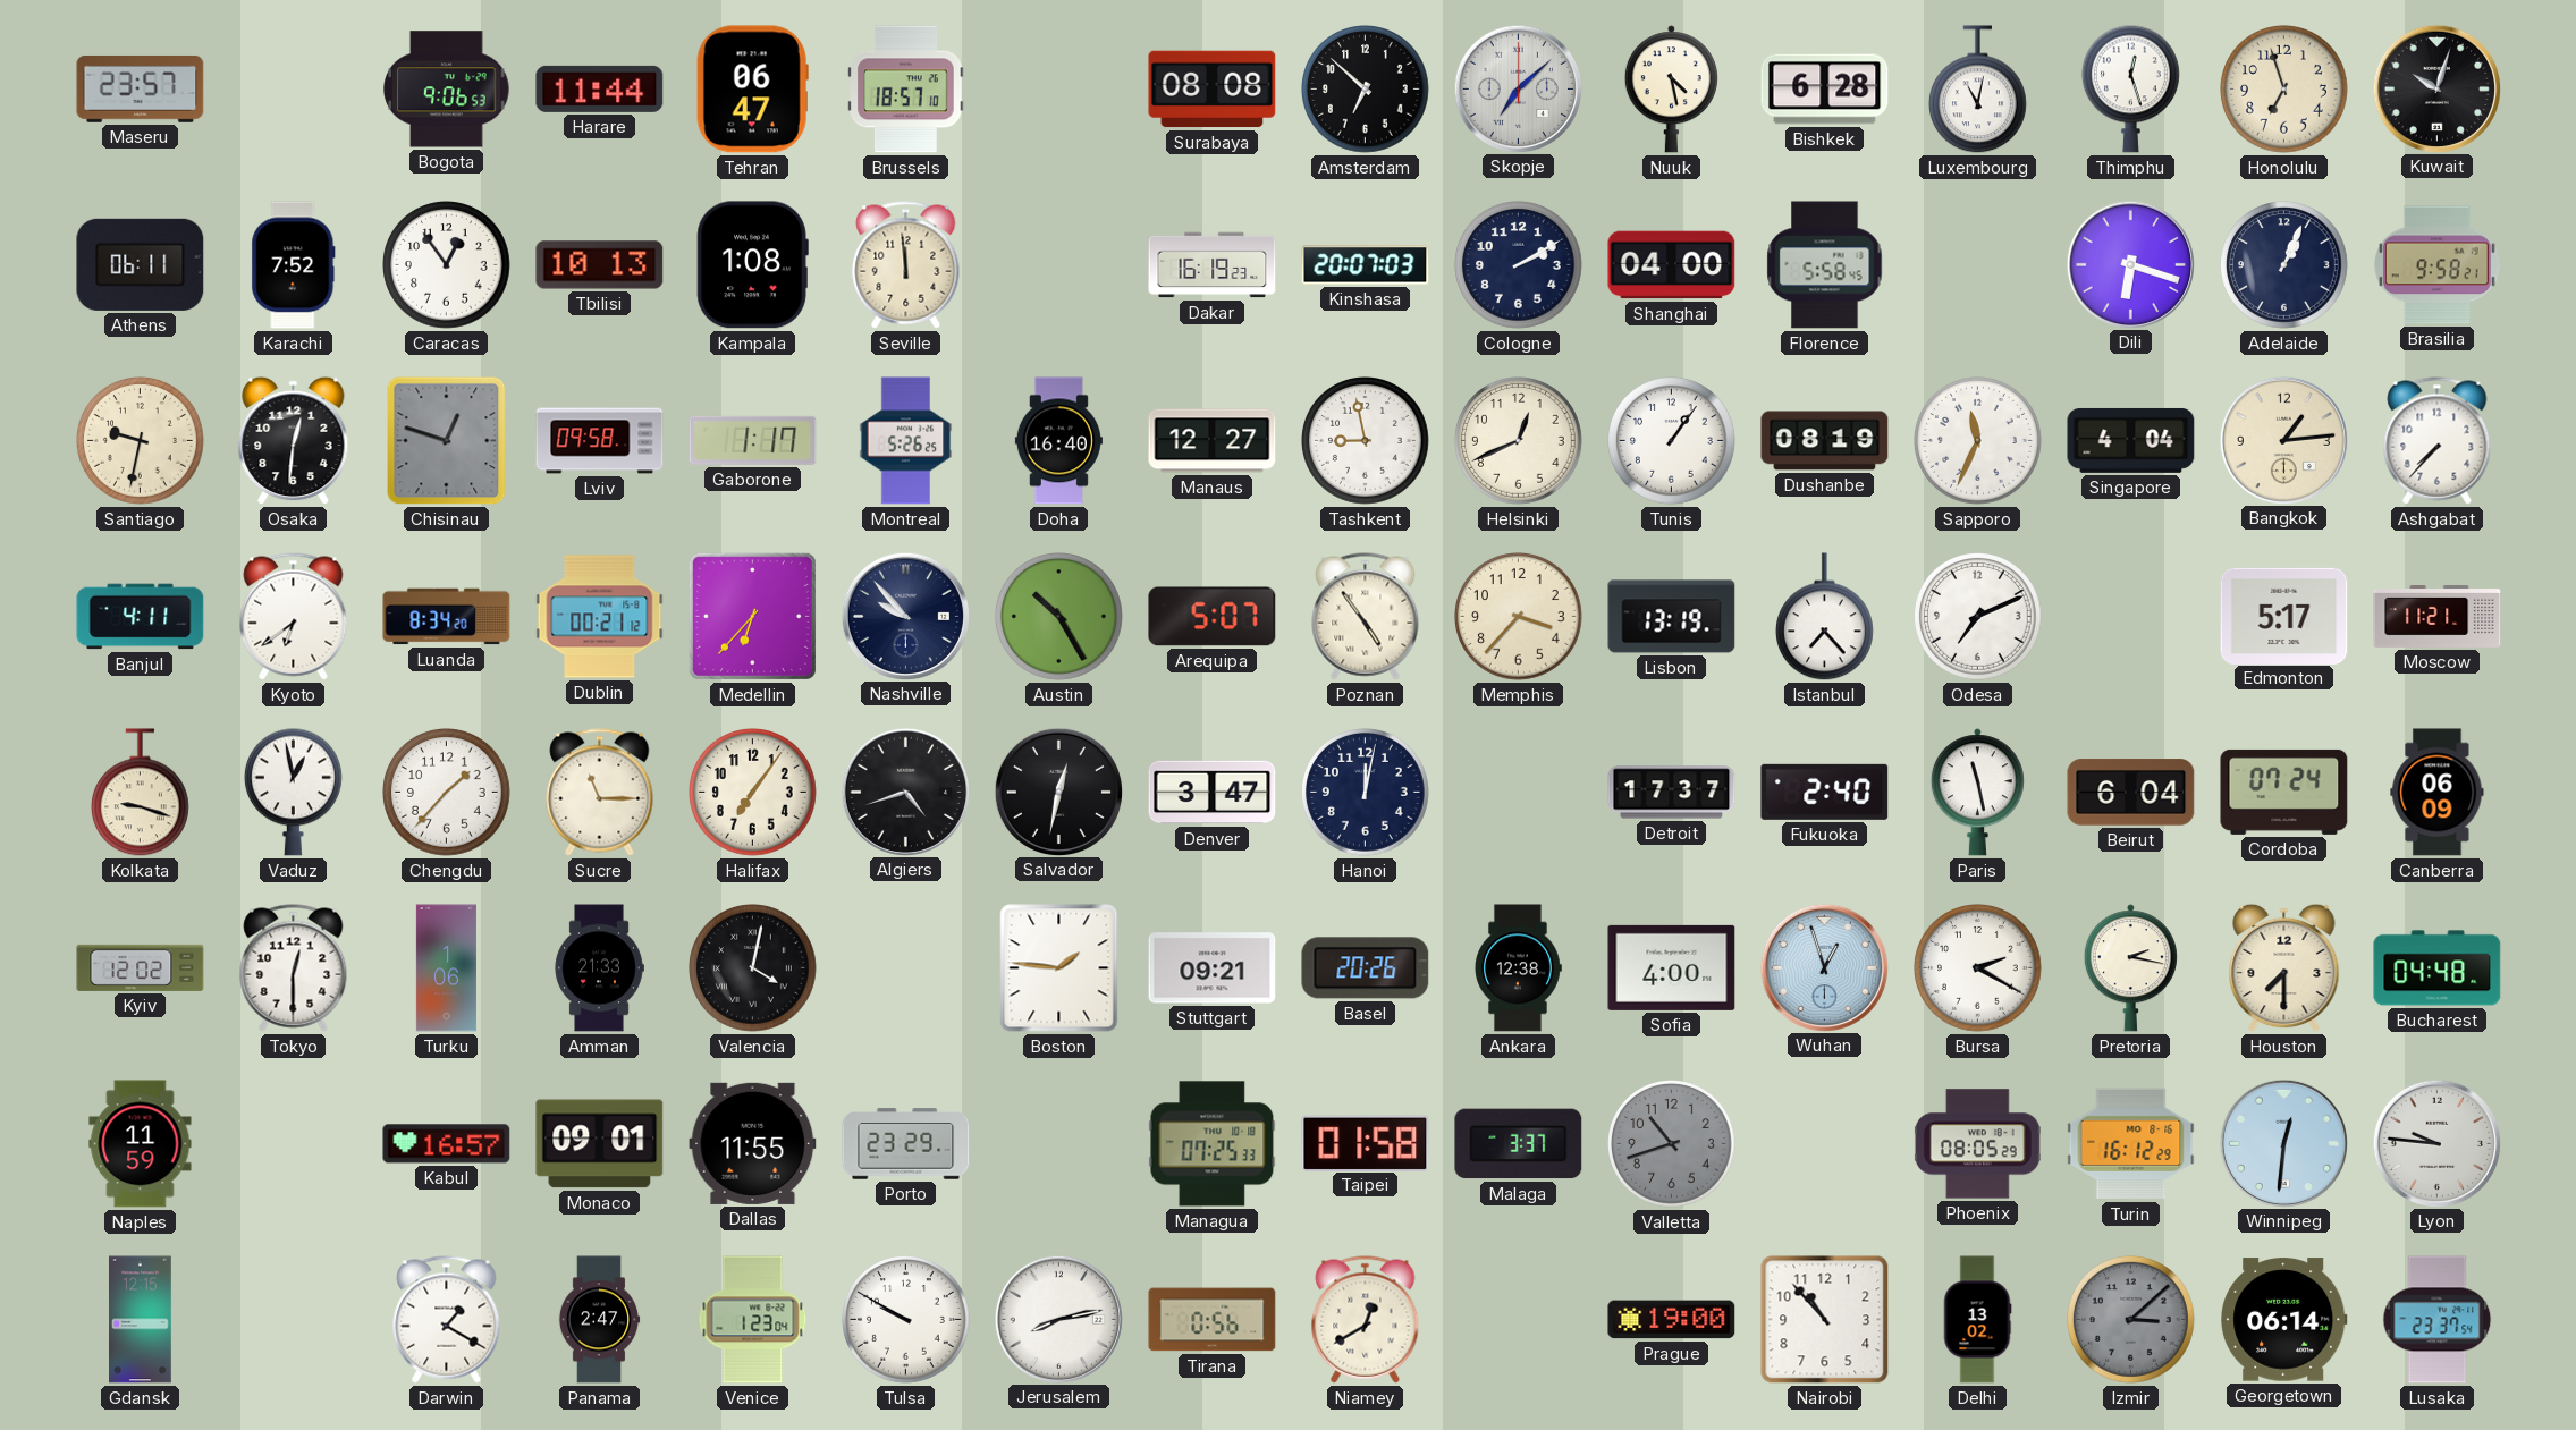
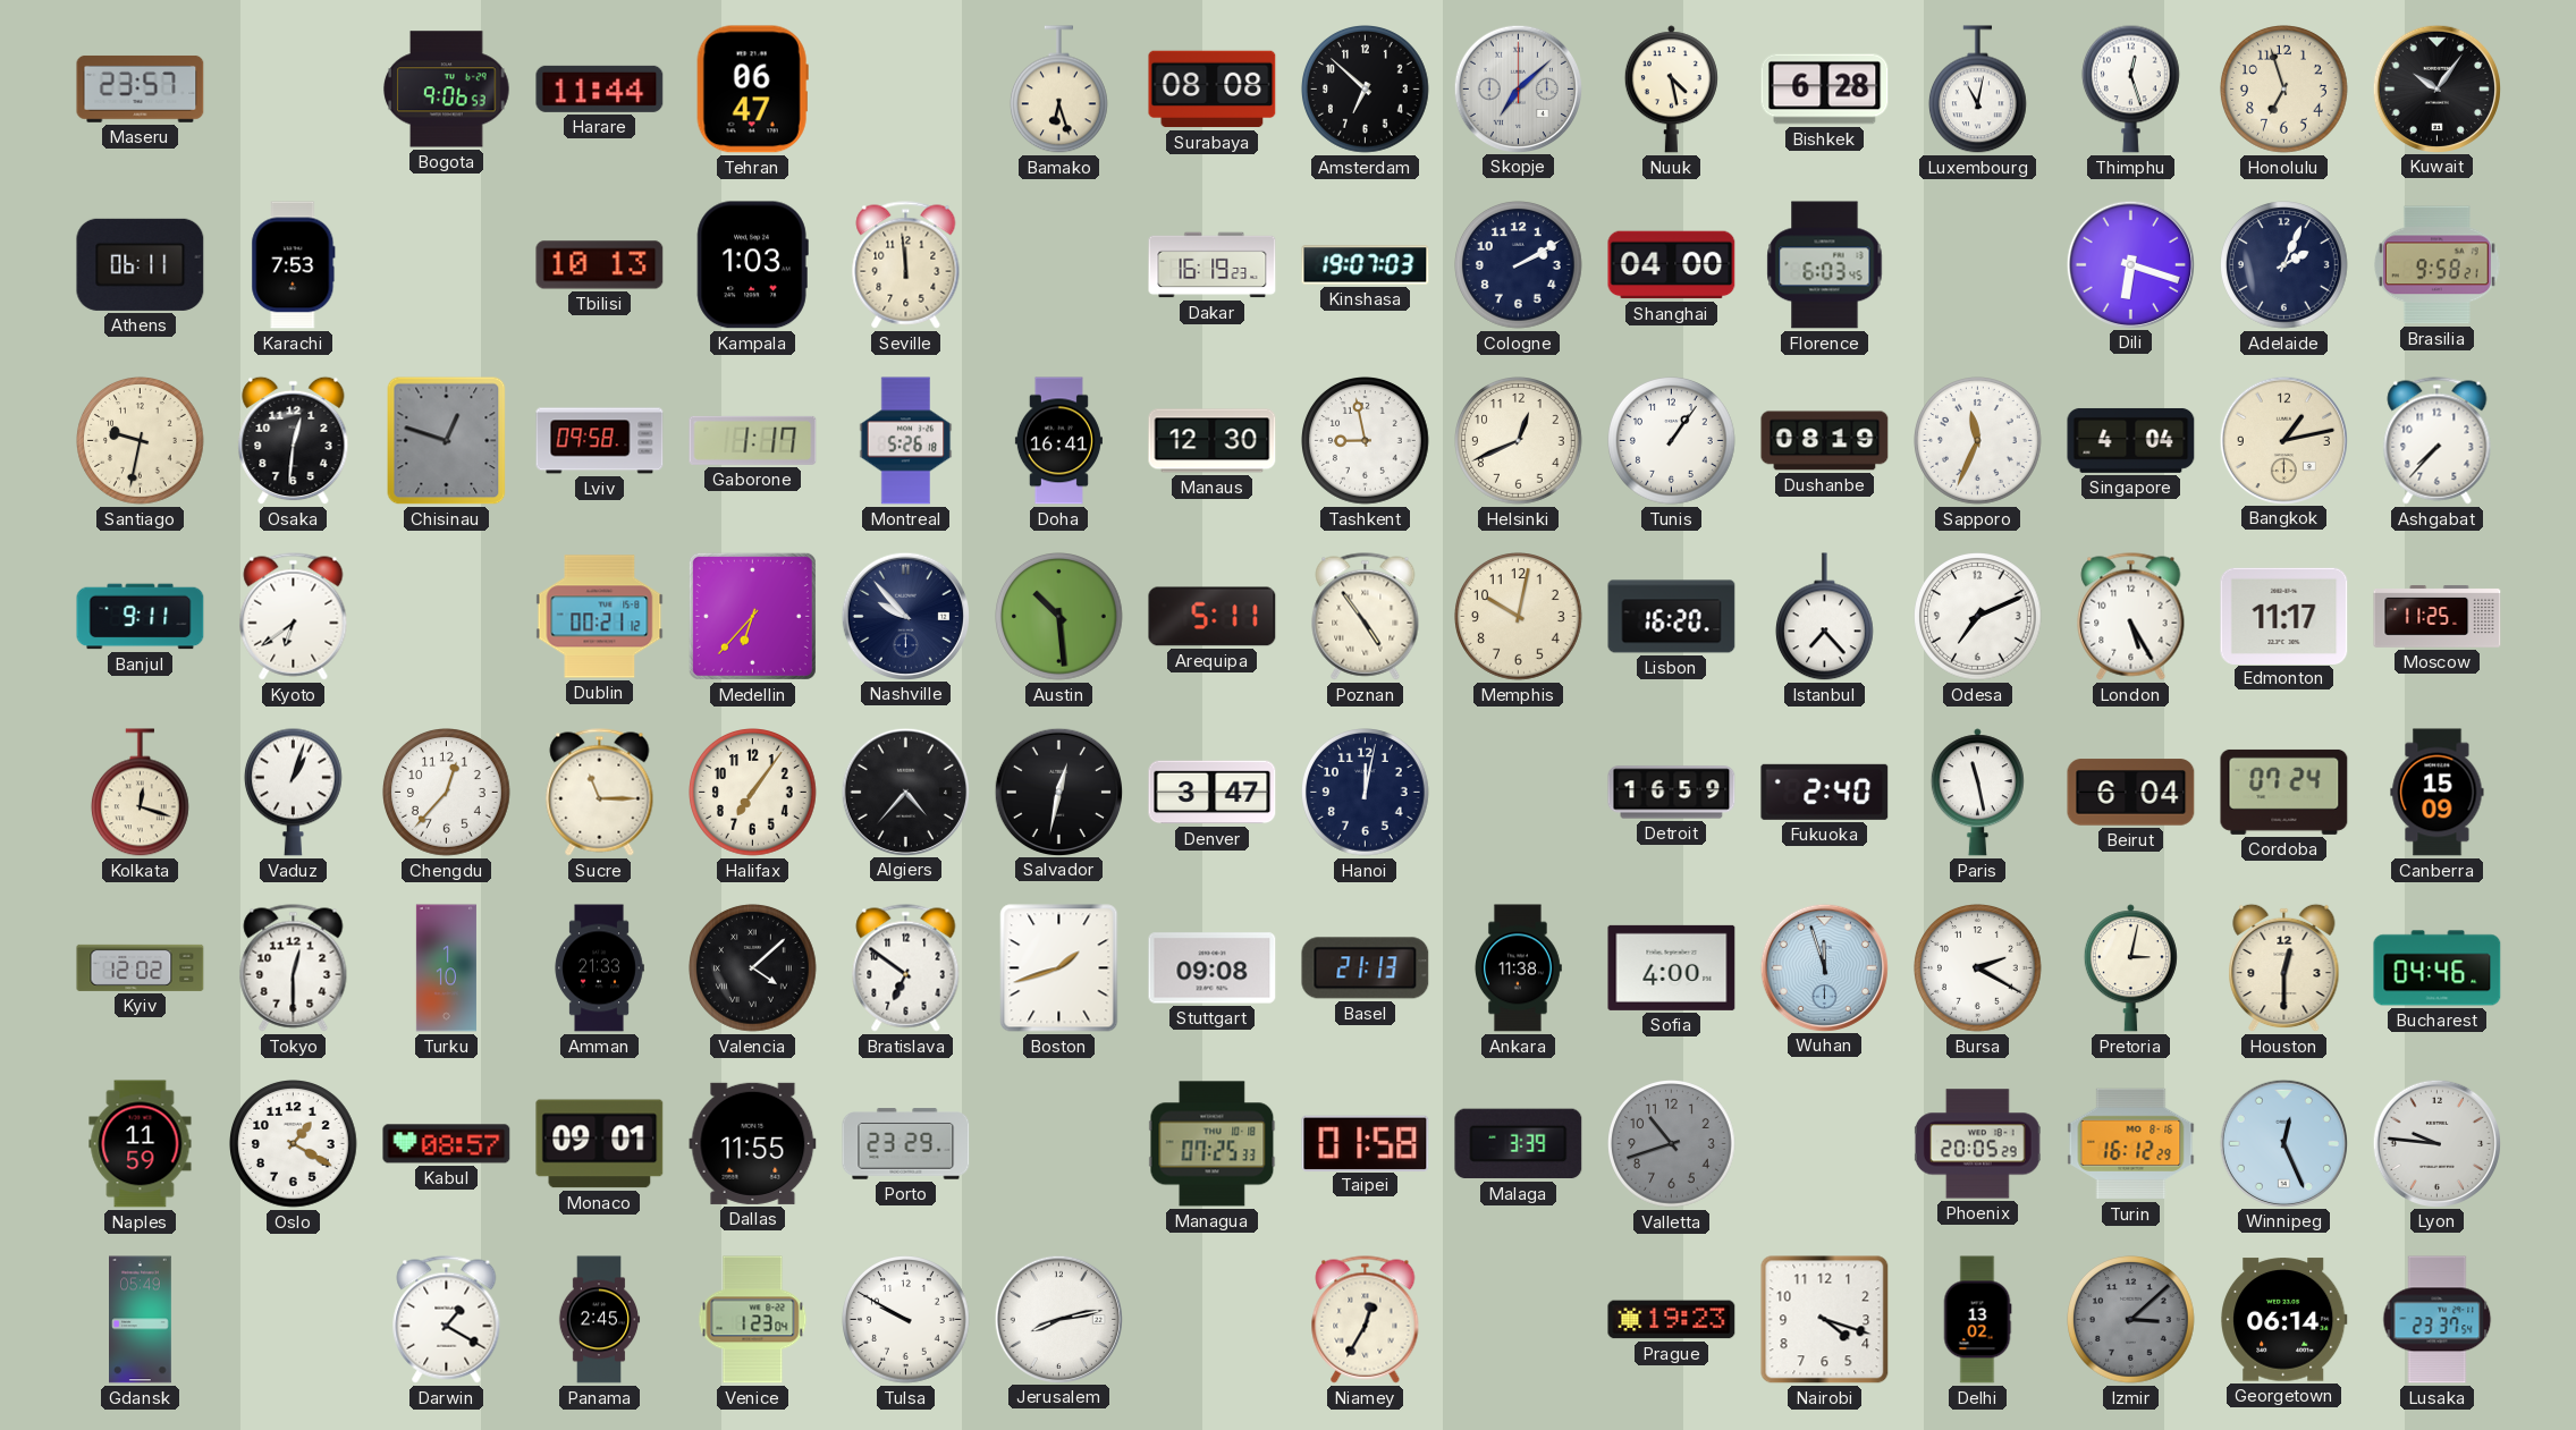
Brussels: 18:57 -> none (906, 90)
Bamako: none -> 6:27 (1059, 90)
Kuwait: 10:03 -> 10:06 (2436, 88)
Karachi: 7:52 -> 7:53 (294, 265)
Caracas: 12:54 -> none (447, 265)
Kampala: 1:08 -> 1:03 (752, 265)
Kinshasa: 20:07 -> 19:07 (1366, 265)
Florence: 5:58 -> 6:03 (1825, 265)
Adelaide: 1:04 -> 2:04 (2284, 265)
Montreal: 5:26:25 -> 5:26:18 (906, 441)
Doha: 16:40 -> 16:41 (1058, 441)
Manaus: 12:27 -> 12:30 (1213, 441)
Bangkok: 1:14 -> 1:13 (2283, 440)
Banjul: 4:11 -> 9:11 (141, 617)
Luanda: 8:34 -> none (447, 617)
Austin: 10:25 -> 10:29 (1059, 617)
Arequipa: 5:07 -> 5:11 (1213, 617)
Memphis: 3:37 -> 10:02 (1519, 617)
Lisbon: 13:19 -> 16:20 (1672, 617)
London: none -> 5:25 (2131, 617)
Edmonton: 5:17 -> 11:17 (2284, 616)
Moscow: 11:21 -> 11:25 (2438, 617)
Kolkata: 9:18 -> 12:18 (141, 793)
Vaduz: 12:58 -> 1:03 (294, 792)
Chengdu: 1:37 -> 12:37 (447, 793)
Algiers: 4:42 -> 4:37 (905, 792)
Detroit: 17:37 -> 16:59 (1672, 793)
Canberra: 06:09 -> 15:09 (2438, 793)
Turku: 1:06 -> 1:10 (446, 968)
Valencia: 4:02 -> 4:08 (753, 968)
Bratislava: none -> 6:51 (906, 968)
Boston: 1:46 -> 1:42 (1059, 968)
Stuttgart: 09:21 -> 09:08 (1213, 968)
Basel: 20:26 -> 21:13 (1366, 968)
Ankara: 12:38 -> 11:38 (1518, 968)
Wuhan: 12:57 -> 11:57 (1824, 967)
Pretoria: 2:17 -> 3:02 (2130, 968)
Houston: 7:30 -> 12:30 (2284, 968)
Bucharest: 04:48 -> 04:46 (2438, 968)
Oslo: none -> 1:20 (294, 1144)
Kabul: 16:57 -> 08:57 (447, 1144)
Malaga: 3:37 -> 3:39 (1519, 1144)
Phoenix: 08:05 -> 20:05 (1977, 1144)
Winnipeg: 12:31 -> 12:26 (2283, 1143)
Gdansk: 12:15 -> 05:49 (141, 1320)
Panama: 2:47 -> 2:45 (599, 1320)
Tirana: 0:56 -> none (1213, 1320)
Niamey: 12:40 -> 12:35 (1366, 1320)
Prague: 19:00 -> 19:23 (1672, 1320)
Nairobi: 10:53 -> 4:18 (1825, 1320)
